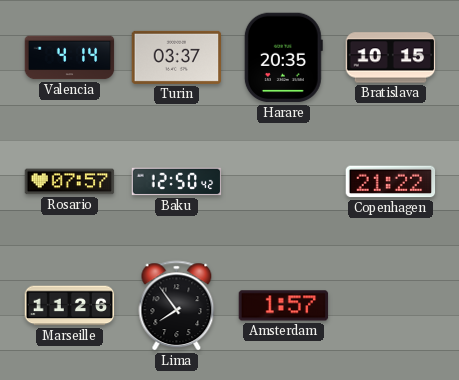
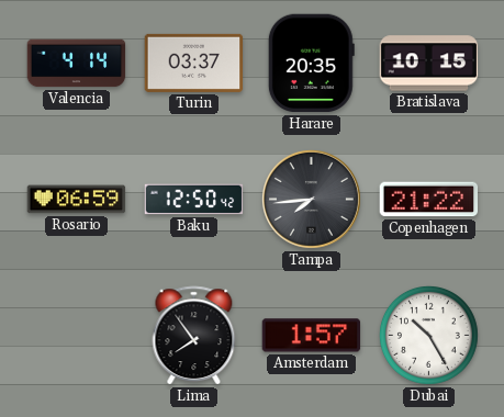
Rosario: 07:57 -> 06:59 (77, 200)
Tampa: none -> 7:44 (311, 199)
Marseille: 11:26 -> none (70, 306)
Dubai: none -> 10:25 (428, 335)
